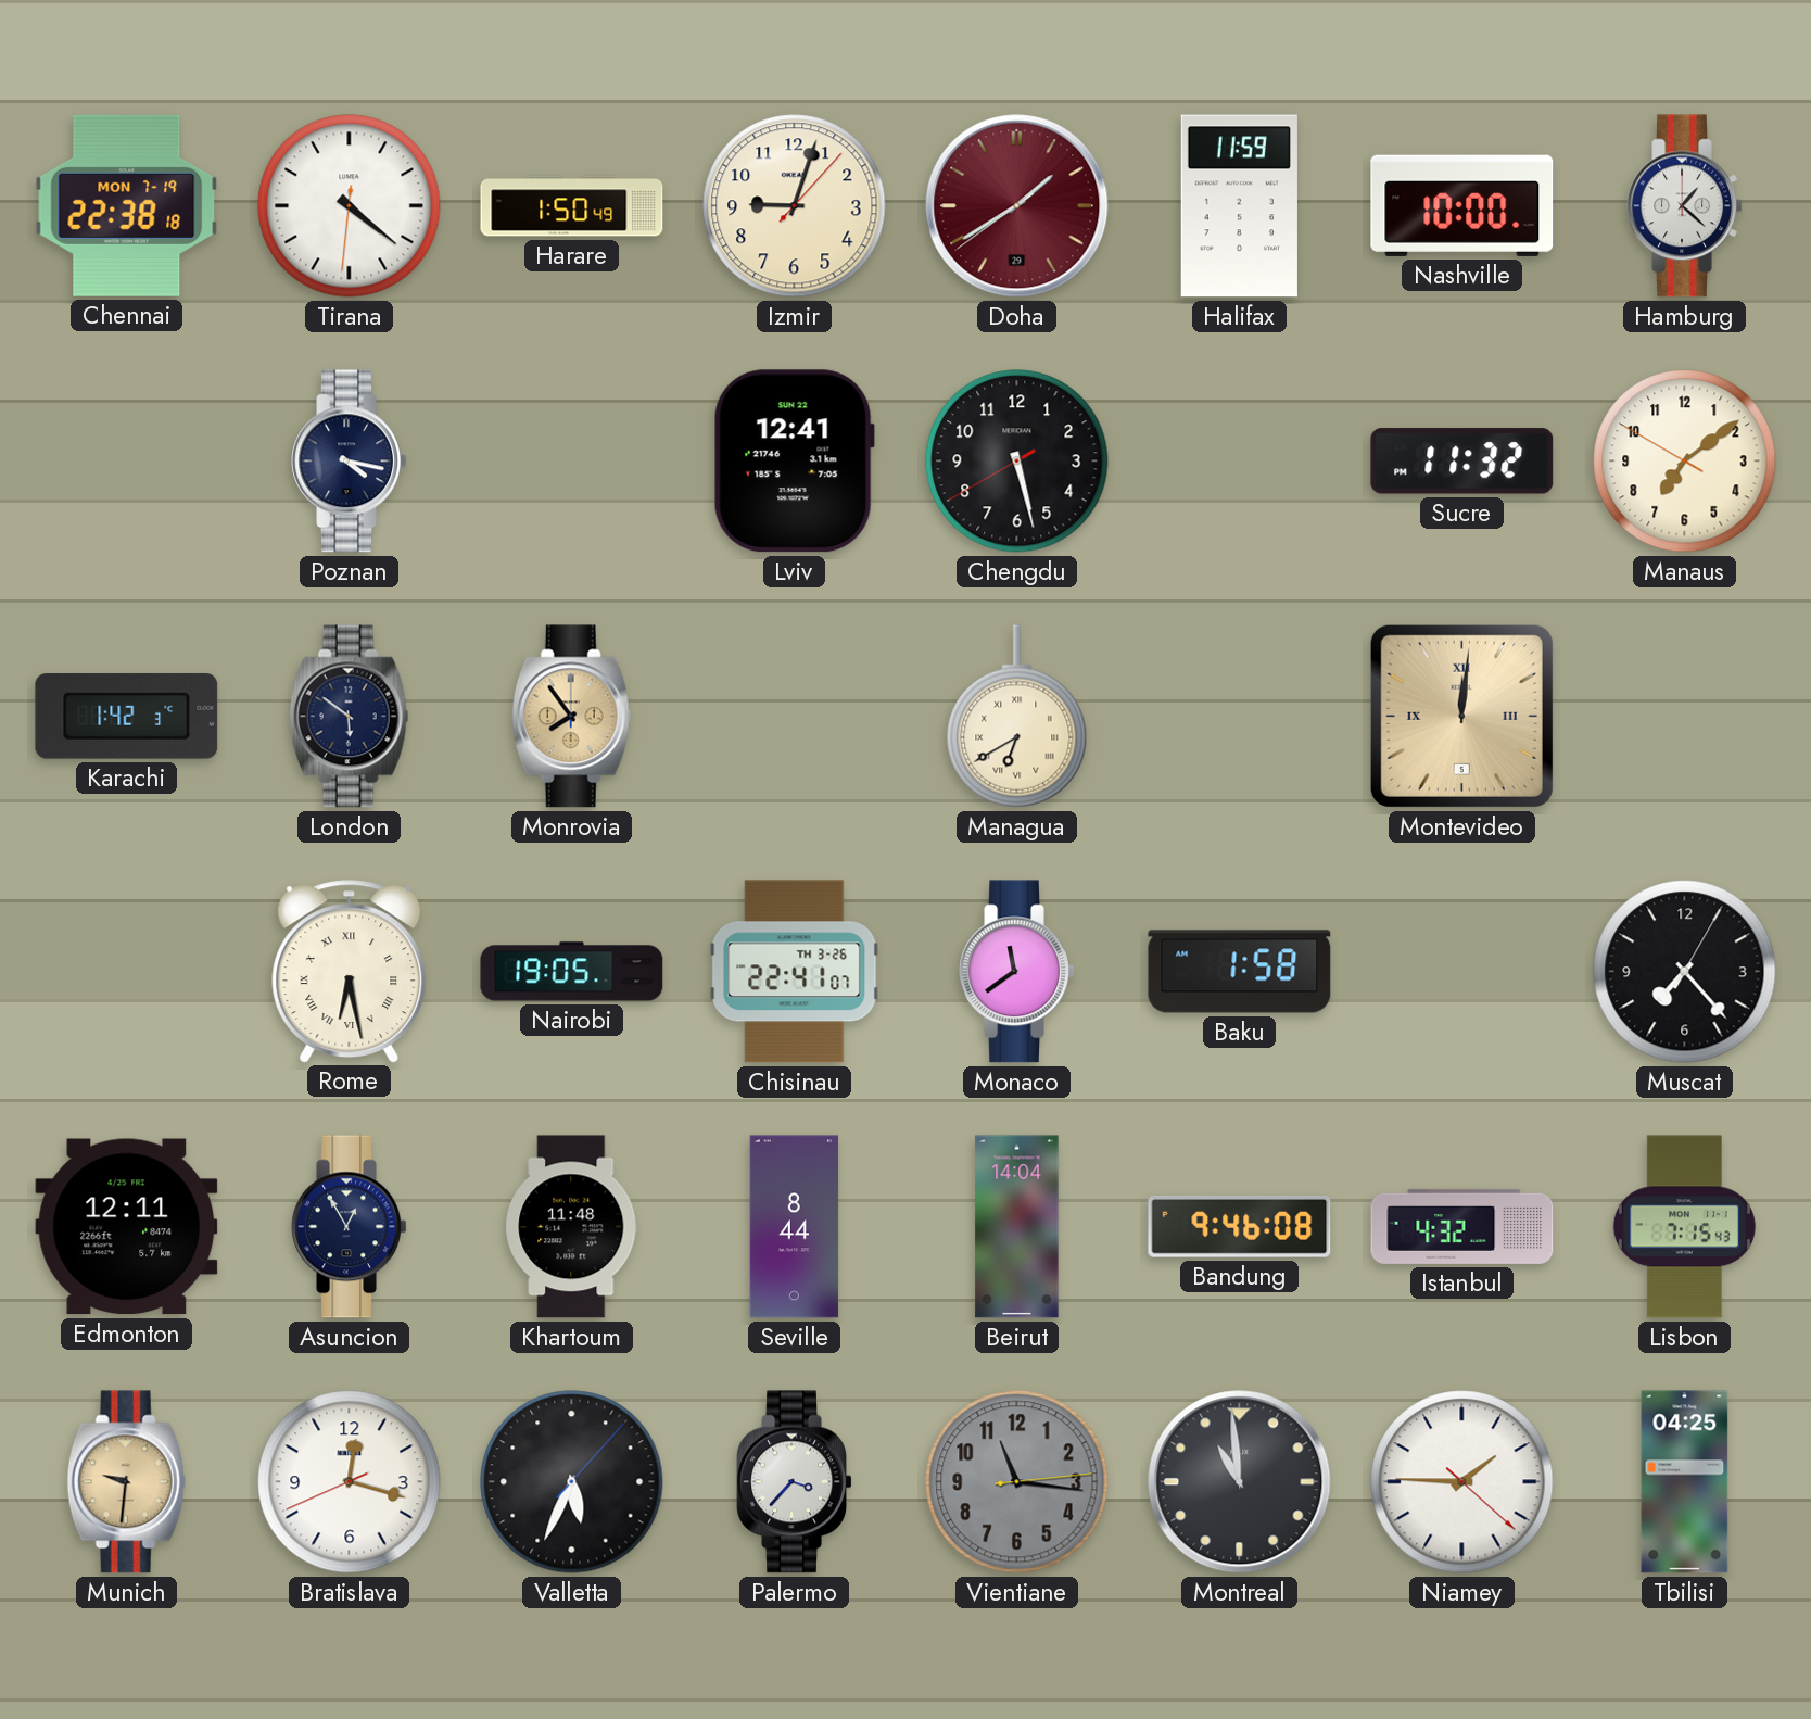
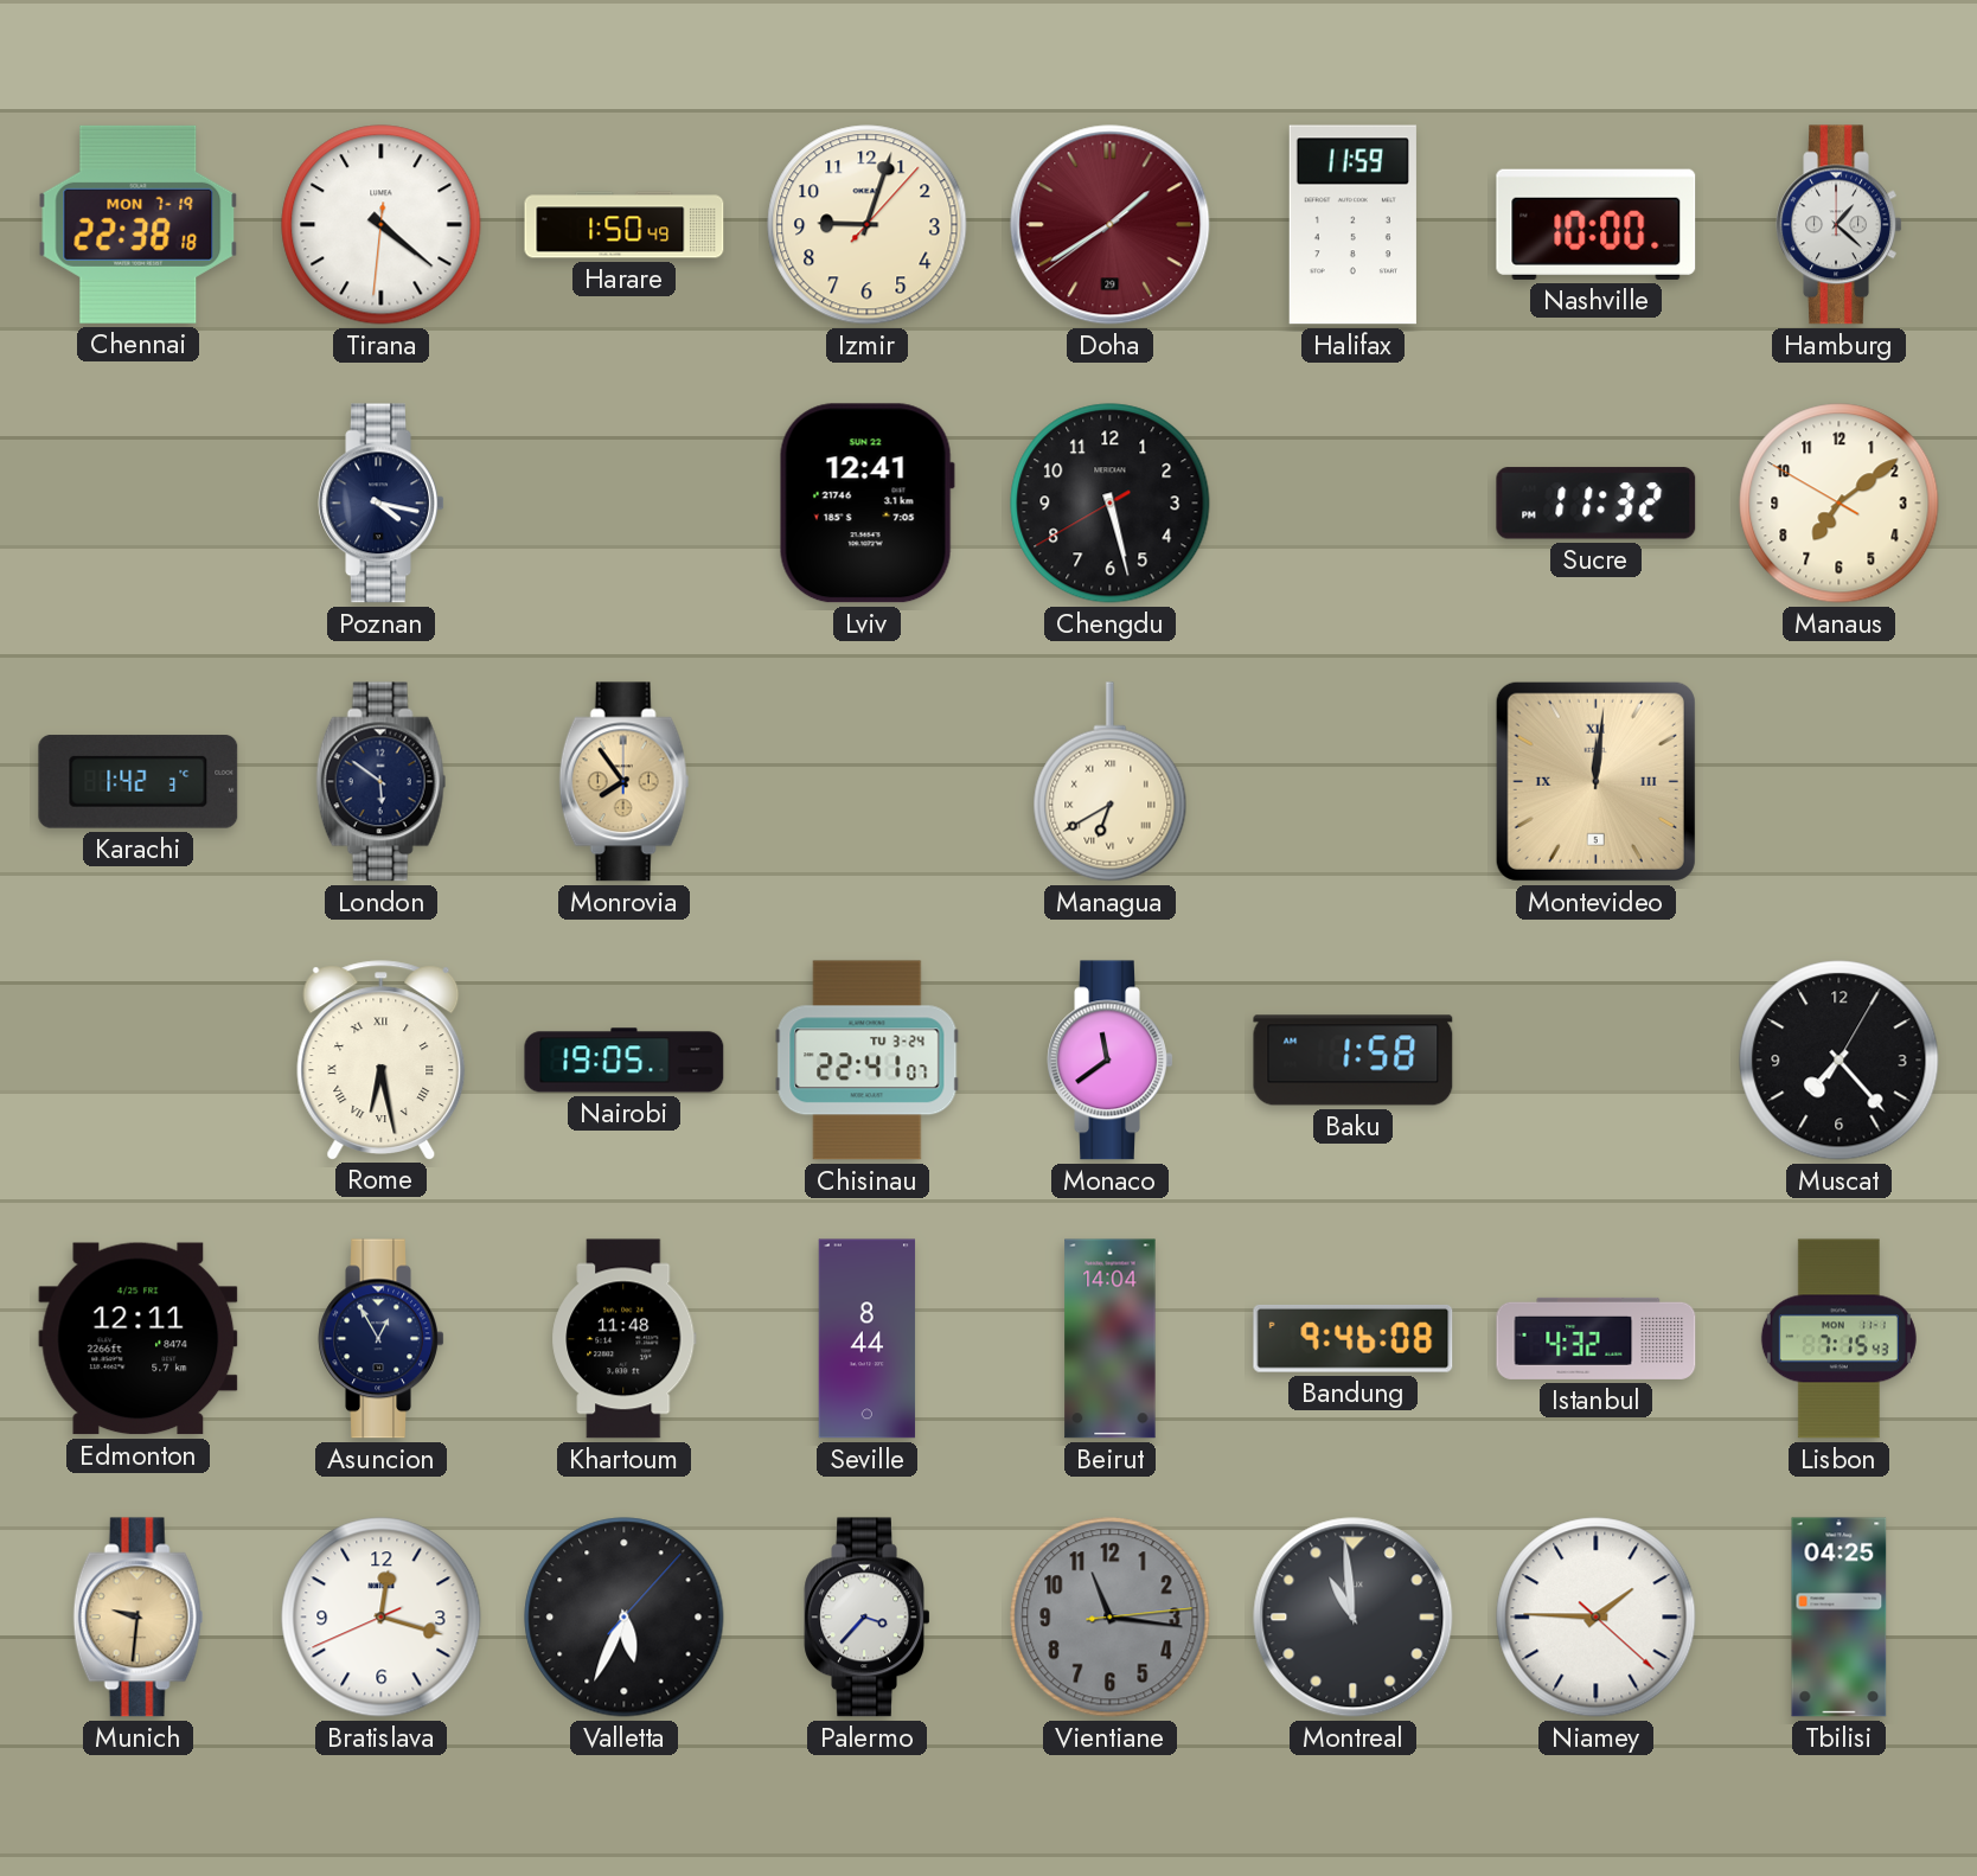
Chisinau date: TH 3-26 -> TU 3-24 (868, 1061)
